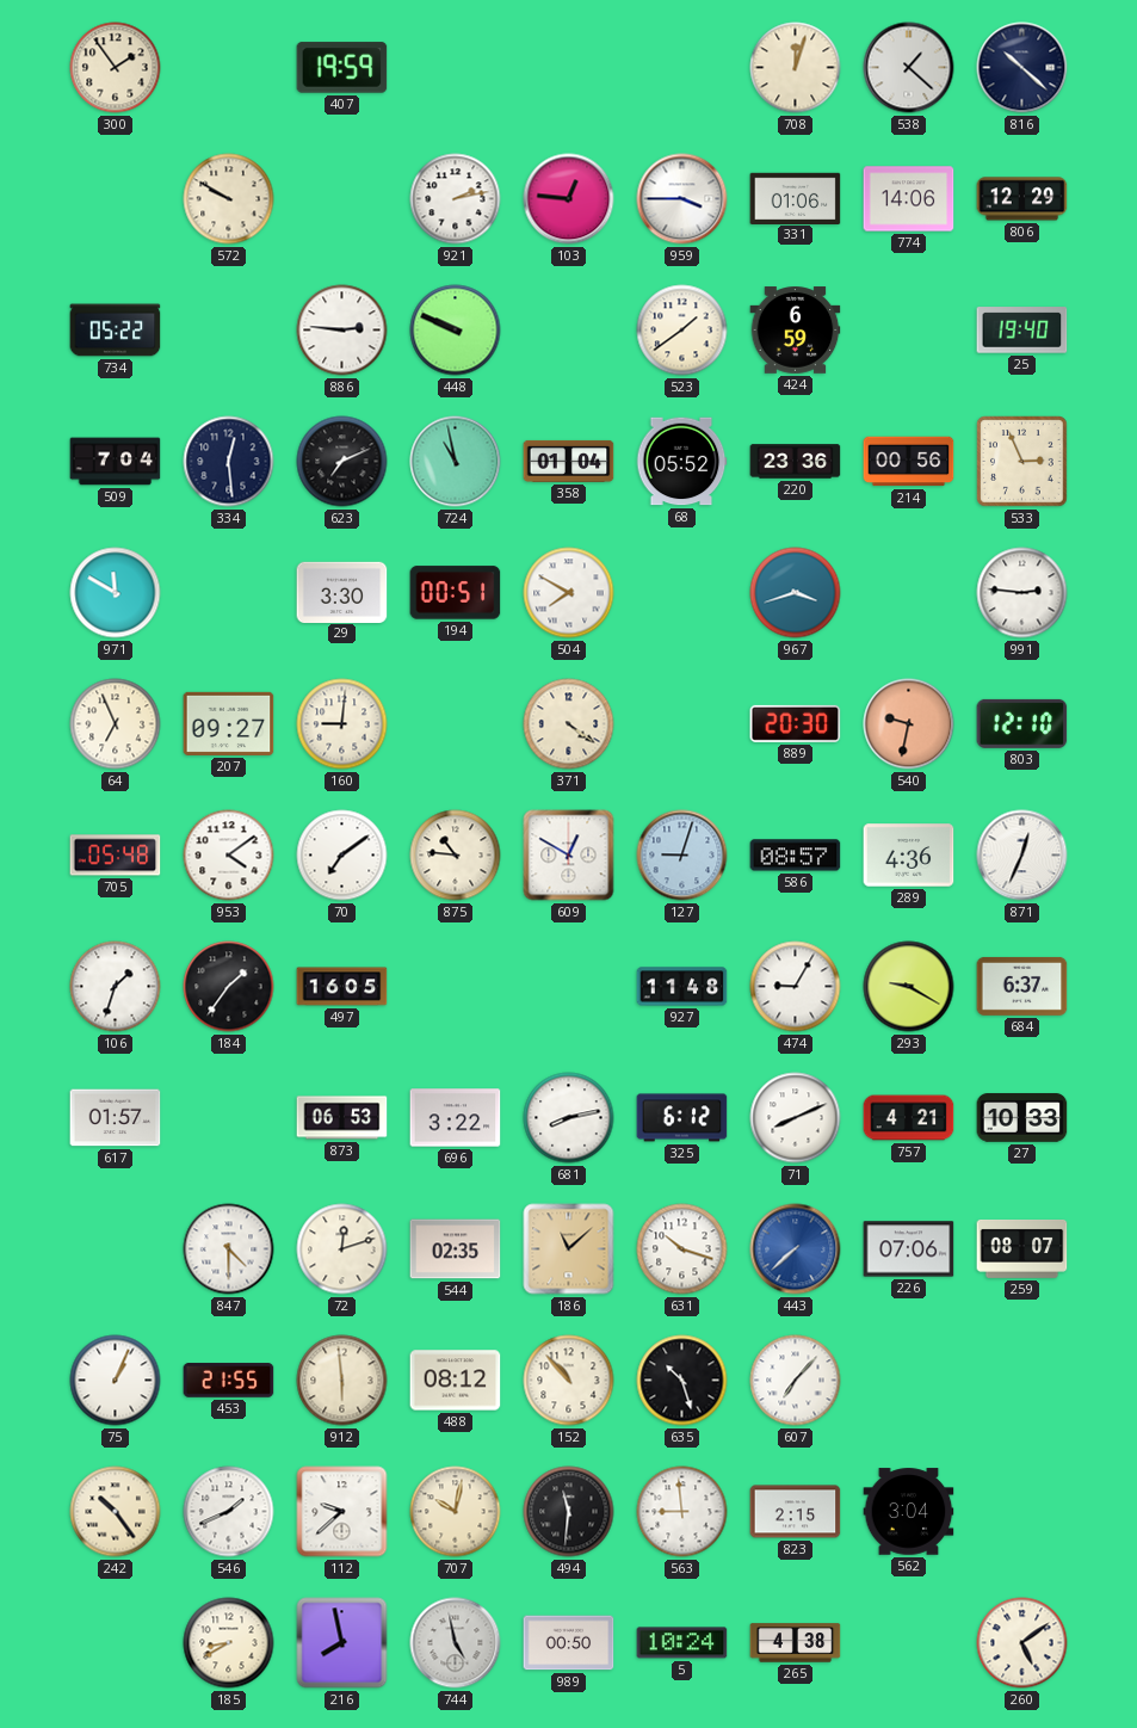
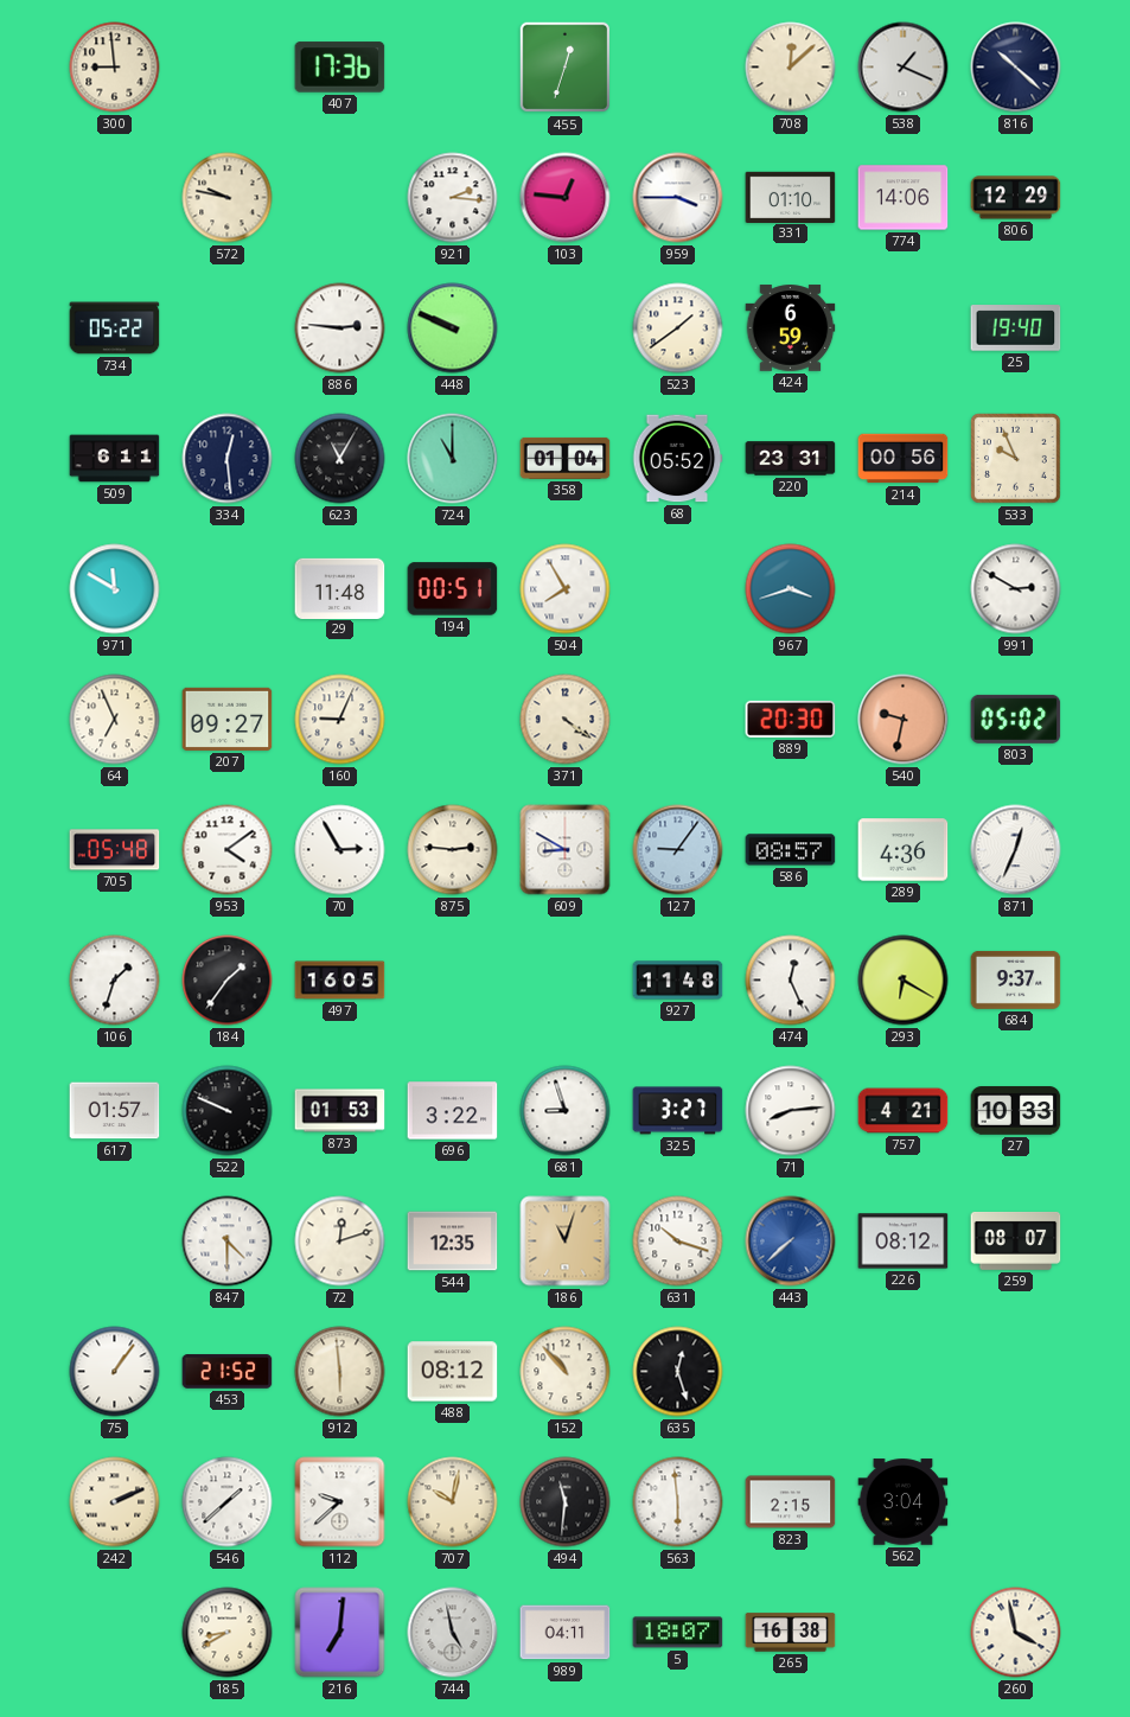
300: 1:54 -> 8:59 (115, 68)
407: 19:59 -> 17:36 (340, 68)
455: none -> 12:33 (566, 68)
708: 12:03 -> 12:08 (791, 68)
538: 1:22 -> 1:19 (904, 68)
572: 9:50 -> 9:47 (228, 198)
921: 2:13 -> 2:16 (453, 198)
331: 01:06 -> 01:10 (791, 197)
509: 7:04 -> 6:11 (115, 459)
623: 7:11 -> 11:05 (340, 459)
724: 10:58 -> 11:00 (453, 459)
220: 23:36 -> 23:31 (791, 459)
533: 2:56 -> 9:56 (1016, 459)
29: 3:30 -> 11:48 (340, 588)
504: 7:50 -> 7:55 (566, 589)
991: 2:46 -> 2:50 (1016, 589)
160: 9:01 -> 9:04 (340, 720)
803: 12:10 -> 05:02 (1016, 719)
70: 7:09 -> 2:55 (340, 850)
875: 10:46 -> 2:46 (453, 850)
609: 12:50 -> 8:50 (566, 850)
127: 9:03 -> 9:06 (678, 850)
474: 9:05 -> 12:26 (791, 981)
293: 9:20 -> 6:20 (904, 981)
684: 6:37 -> 9:37 (1016, 979)
522: none -> 9:49 (228, 1111)
873: 06:53 -> 01:53 (340, 1111)
681: 8:13 -> 8:57 (566, 1111)
325: 6:12 -> 3:27 (678, 1111)
71: 8:11 -> 8:14 (791, 1111)
544: 02:35 -> 12:35 (453, 1242)
186: 11:08 -> 11:03 (566, 1242)
226: 07:06 -> 08:12 (904, 1242)
75: 1:04 -> 1:06 (115, 1372)
453: 21:55 -> 21:52 (228, 1372)
635: 10:27 -> 12:27 (678, 1372)
607: 7:07 -> none (796, 1381)
242: 10:24 -> 2:11 (115, 1502)
546: 1:41 -> 1:38 (228, 1502)
563: 8:59 -> 5:59 (678, 1502)
216: 7:58 -> 7:01 (340, 1633)
989: 00:50 -> 04:11 (566, 1633)
5: 10:24 -> 18:07 (678, 1633)
265: 4:38 -> 16:38 (791, 1633)
260: 5:09 -> 3:58 (1016, 1633)
